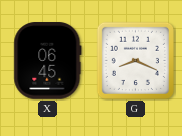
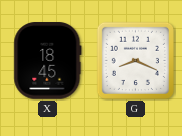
X: 06:45 -> 18:45 (48, 61)
